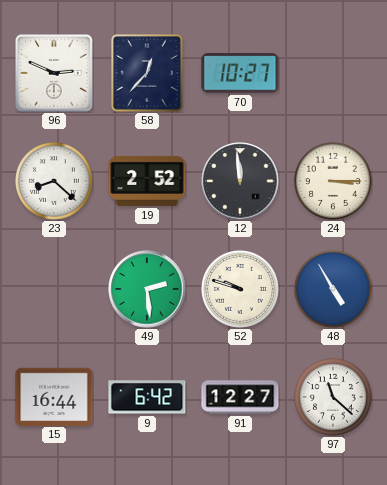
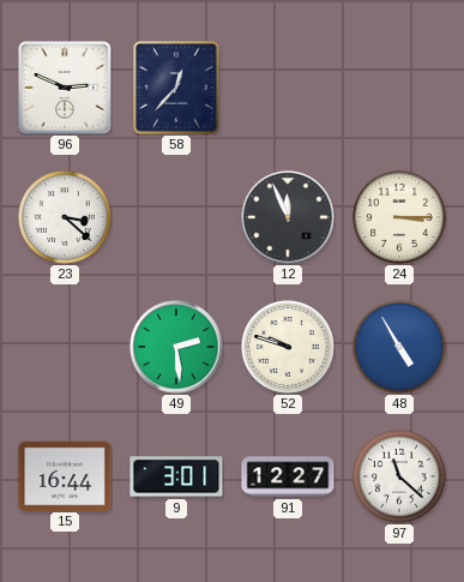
70: 10:27 -> none (240, 73)
23: 8:22 -> 3:22 (65, 217)
19: 2:52 -> none (147, 181)
12: 11:59 -> 11:56 (288, 217)
9: 6:42 -> 3:01 (176, 476)
